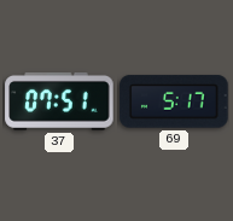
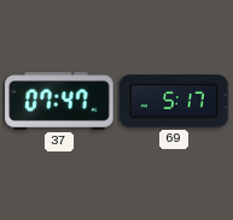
37: 07:51 -> 07:47 (59, 101)
